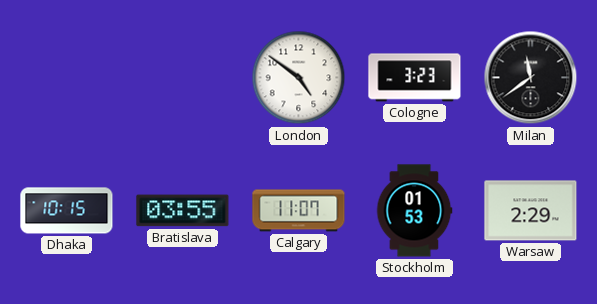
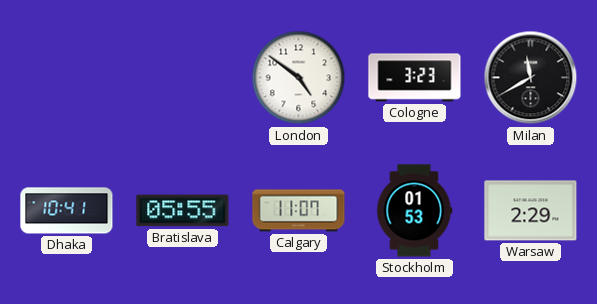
Milan: 11:39 -> 11:40 (531, 78)
Dhaka: 10:15 -> 10:41 (67, 211)
Bratislava: 03:55 -> 05:55 (183, 211)
